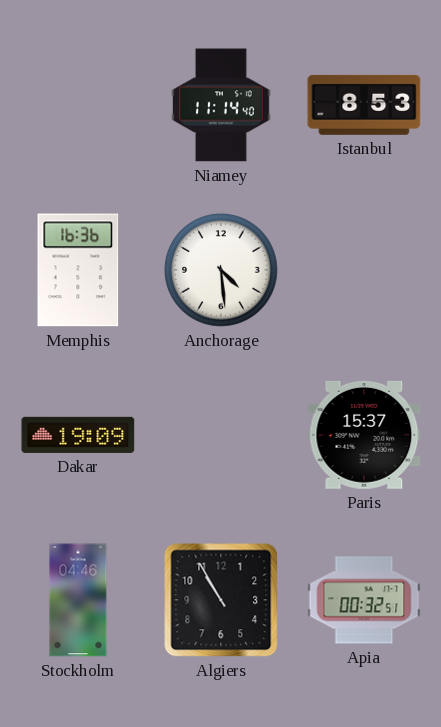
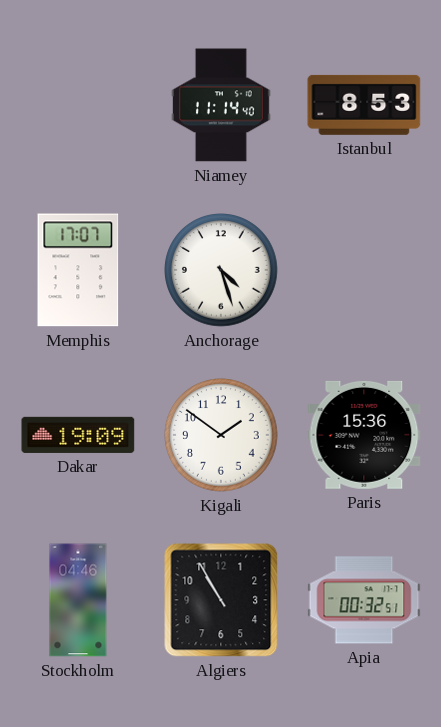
Memphis: 16:36 -> 17:07 (78, 270)
Anchorage: 4:29 -> 4:27 (221, 270)
Kigali: none -> 1:51 (221, 435)
Paris: 15:37 -> 15:36 (364, 435)
